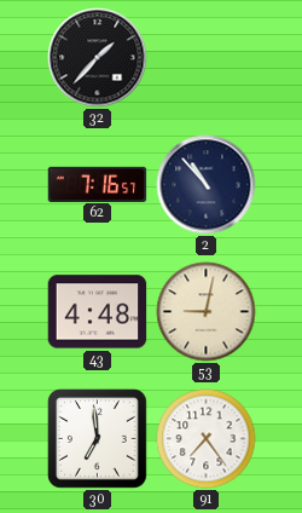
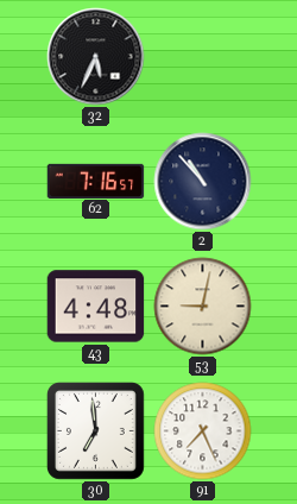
32: 1:37 -> 5:34 (96, 57)
91: 7:24 -> 7:26 (203, 431)
